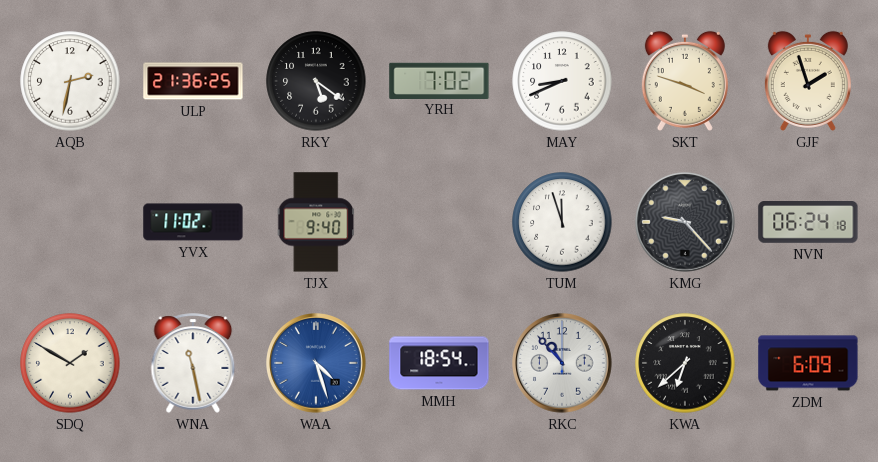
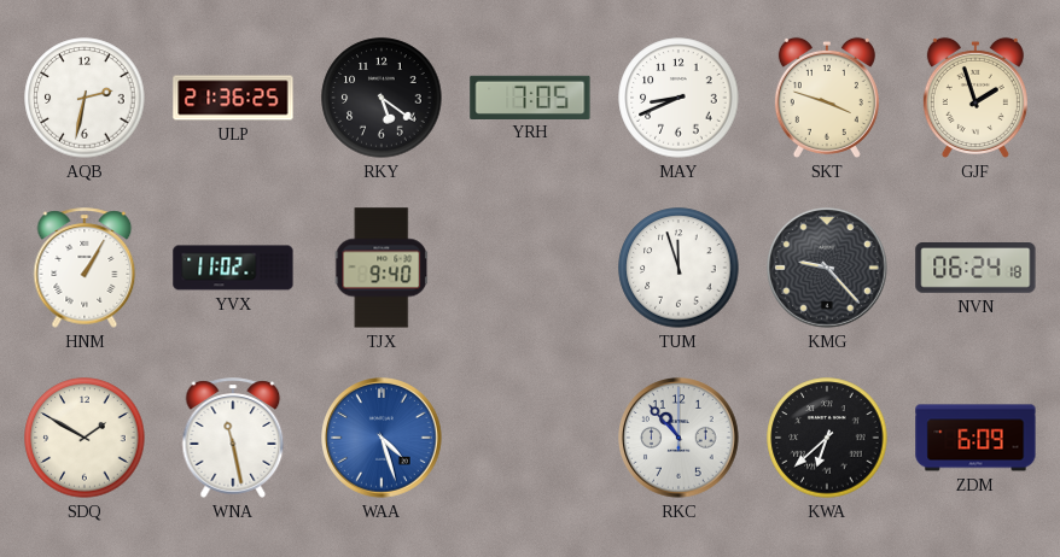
YRH: 7:02 -> 7:05 (530, 96)
HNM: none -> 1:05 (85, 268)
MMH: 18:54 -> none (439, 363)
